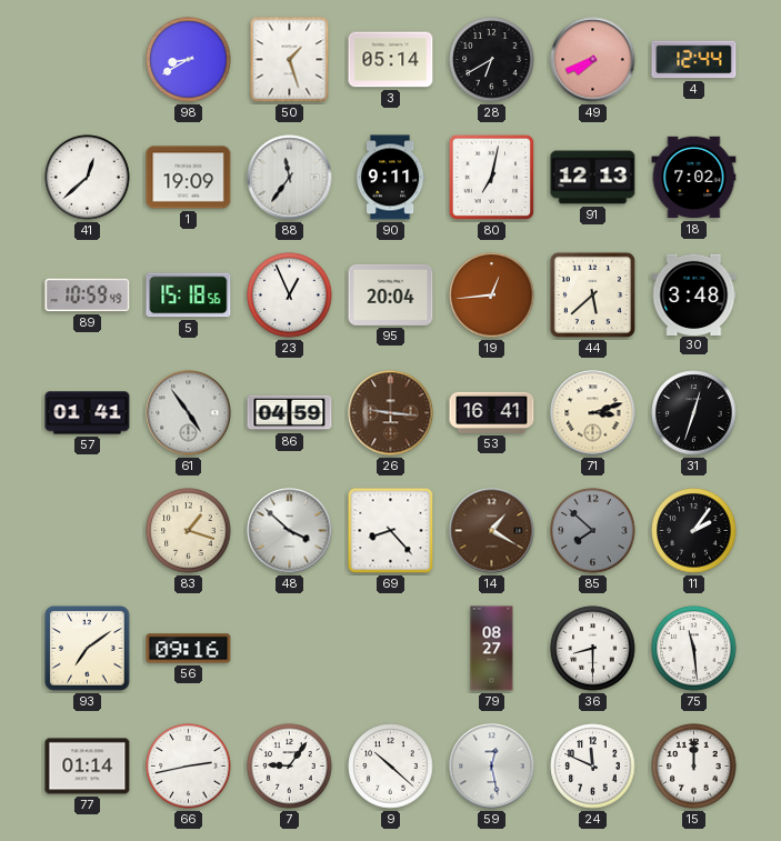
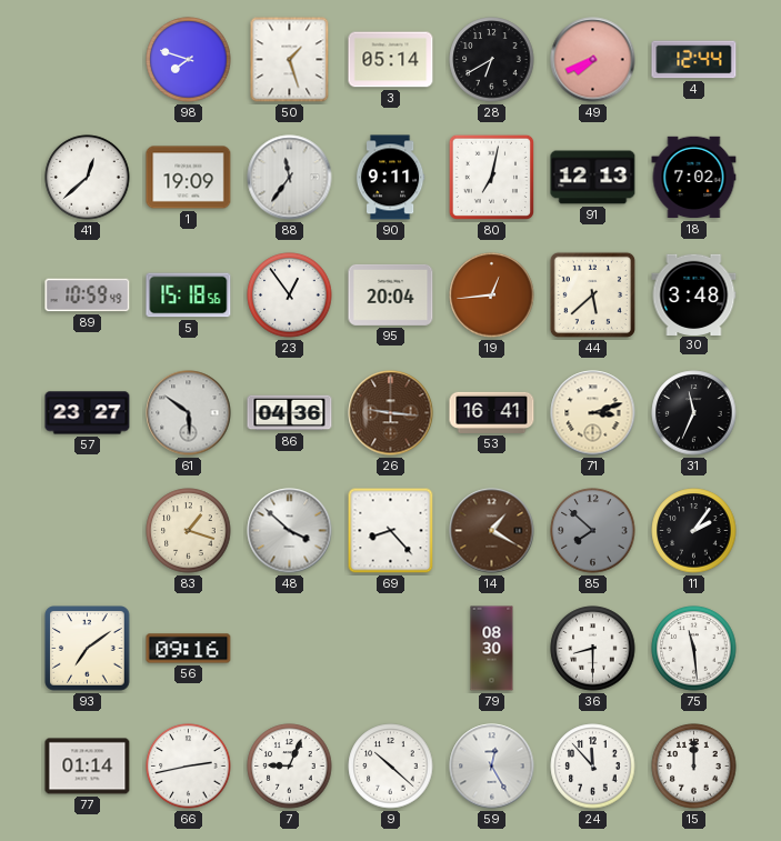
98: 8:40 -> 7:48 (189, 60)
23: 12:56 -> 12:54 (290, 296)
57: 01:41 -> 23:27 (88, 413)
61: 4:54 -> 5:51 (189, 413)
86: 04:59 -> 04:36 (290, 413)
31: 12:33 -> 11:34 (694, 413)
79: 08:27 -> 08:30 (492, 649)
7: 9:06 -> 9:04 (290, 767)
59: 12:28 -> 12:25 (492, 767)
24: 11:49 -> 11:53 (593, 767)
